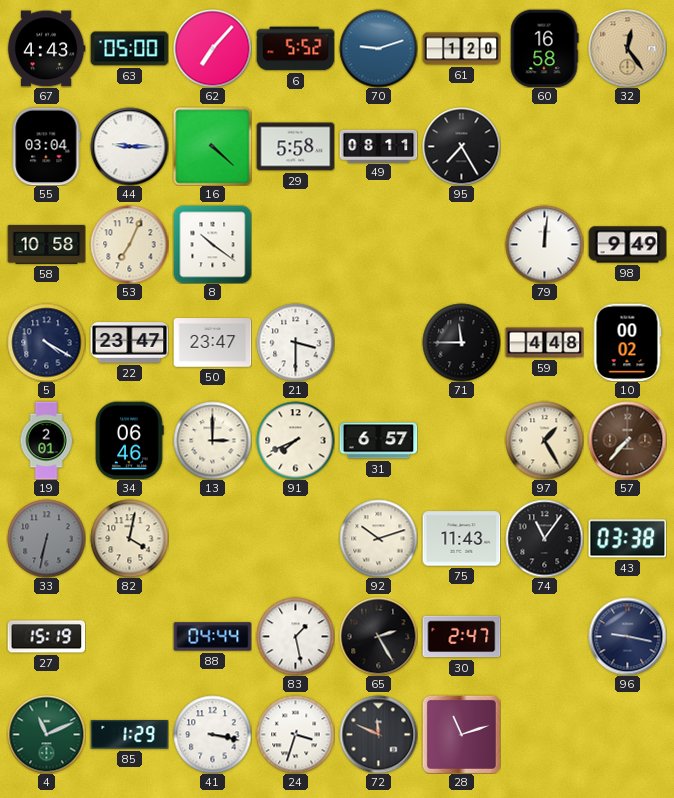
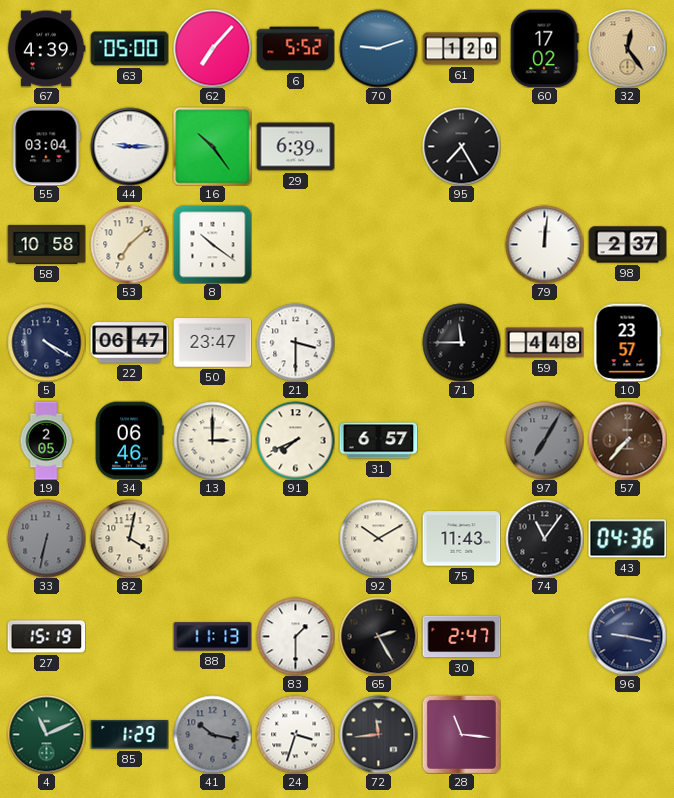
67: 4:43 -> 4:39 (46, 49)
60: 16:58 -> 17:02 (544, 48)
16: 4:22 -> 10:24 (212, 146)
29: 5:58 -> 6:39 (295, 147)
49: 08:11 -> none (378, 146)
53: 7:04 -> 7:08 (129, 244)
98: 9:49 -> 2:37 (627, 245)
22: 23:47 -> 06:47 (129, 343)
10: 00:02 -> 23:57 (627, 342)
19: 2:01 -> 2:05 (46, 440)
97: 1:25 -> 7:05 (544, 440)
97 dial: cream -> grey (544, 440)
92: 10:12 -> 10:10 (378, 538)
43: 03:38 -> 04:36 (627, 539)
88: 04:44 -> 11:13 (212, 637)
83: 1:28 -> 1:30 (295, 636)
41: 3:17 -> 10:17 (212, 734)
41 dial: white -> grey (212, 734)
72: 11:49 -> 11:44 (378, 734)
28: 11:12 -> 11:16 (461, 734)
